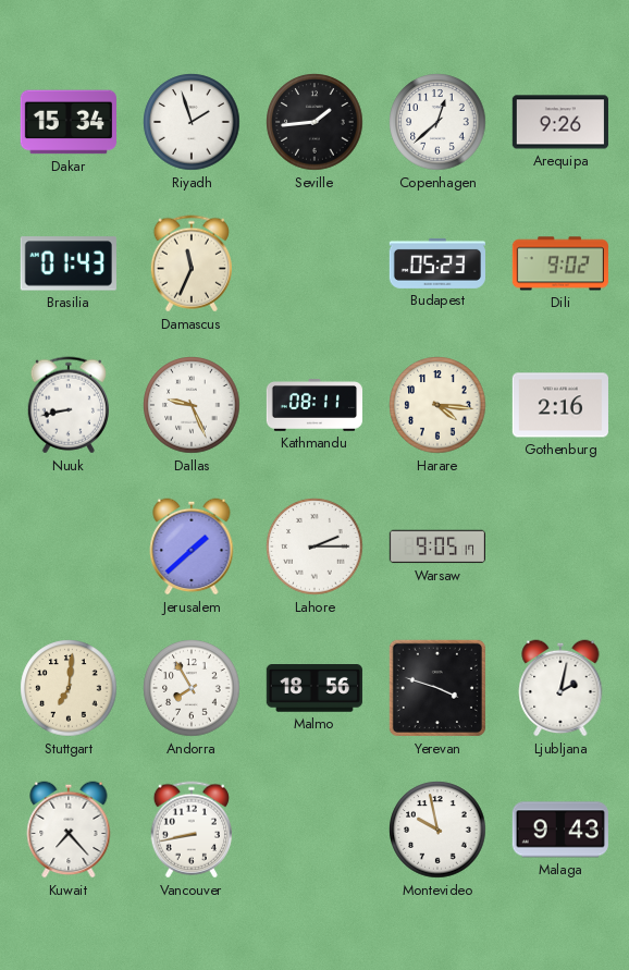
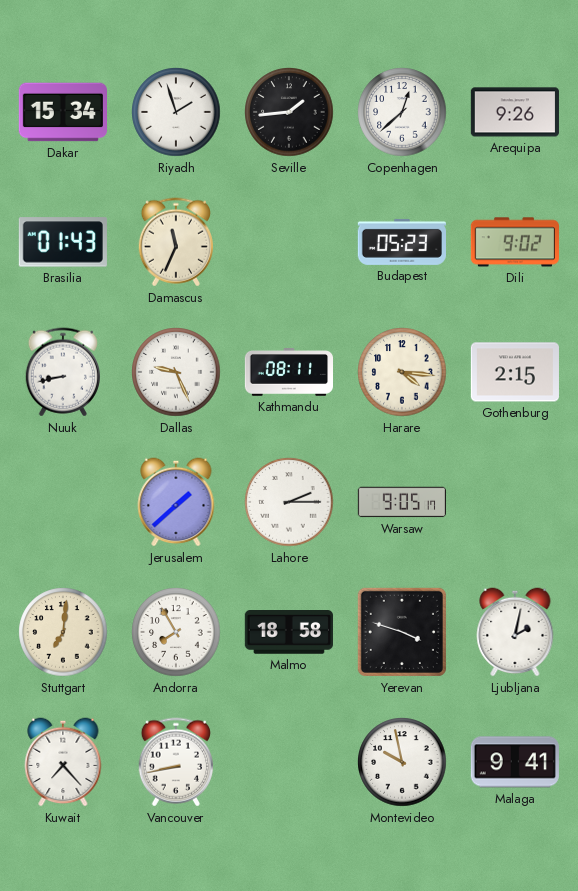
Gothenburg: 2:16 -> 2:15 (514, 372)
Malmo: 18:56 -> 18:58 (289, 632)
Malaga: 9:43 -> 9:41 (515, 762)
